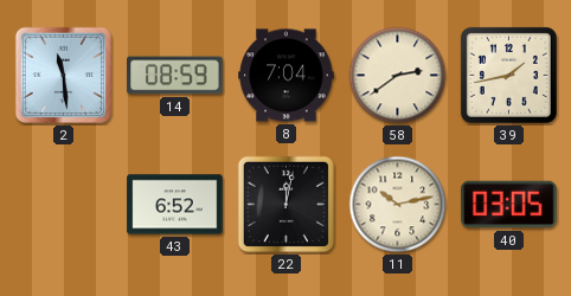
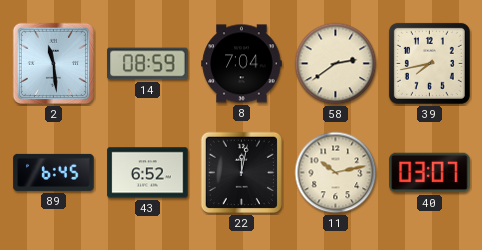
39: 1:43 -> 7:43 (429, 63)
89: none -> 6:45 (54, 172)
40: 03:05 -> 03:07 (430, 173)
